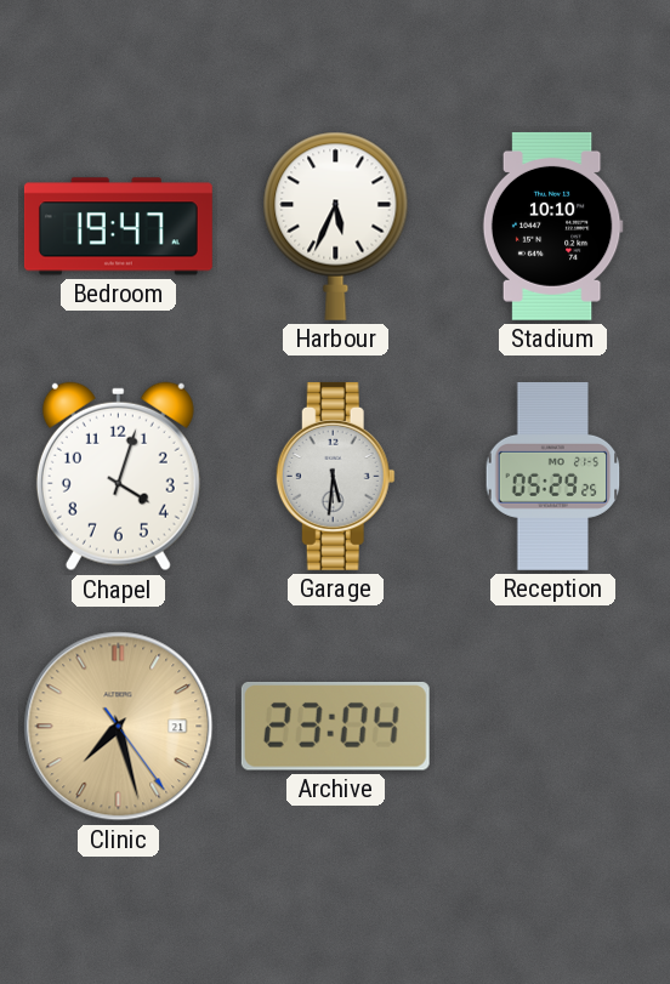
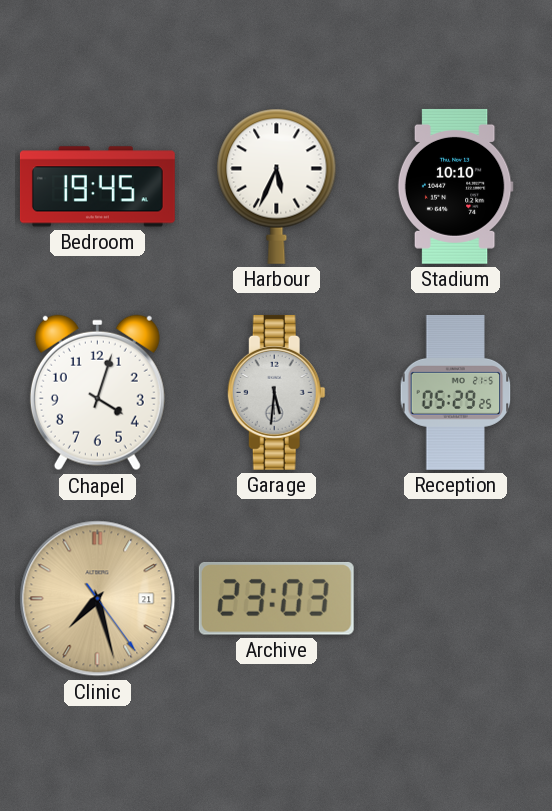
Bedroom: 19:47 -> 19:45 (97, 187)
Archive: 23:04 -> 23:03 (276, 598)
